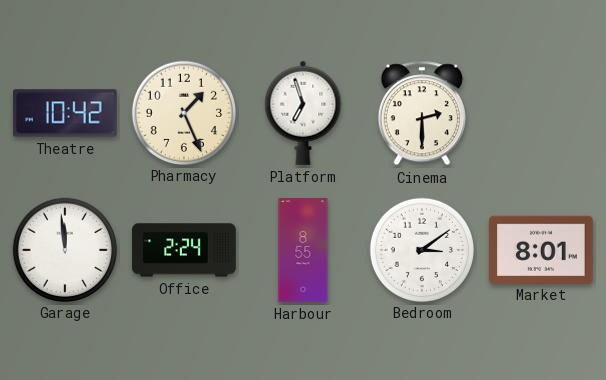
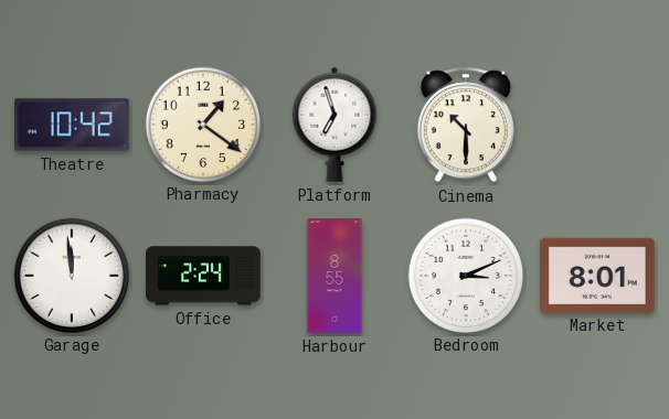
Pharmacy: 1:26 -> 1:21 (202, 123)
Cinema: 2:30 -> 10:30 (466, 125)
Bedroom: 3:09 -> 3:11 (465, 275)
